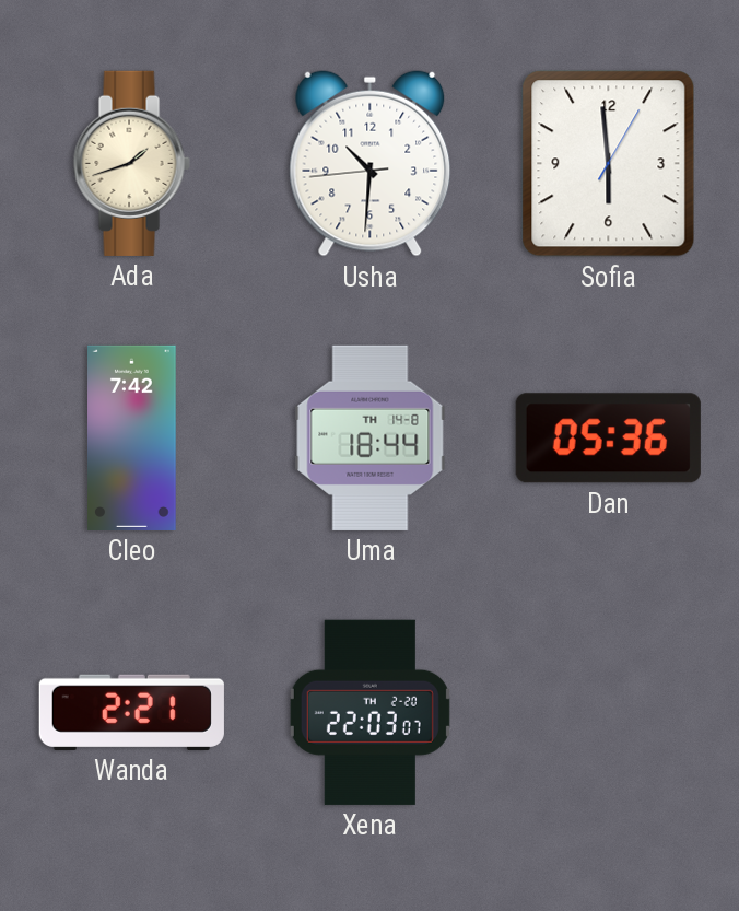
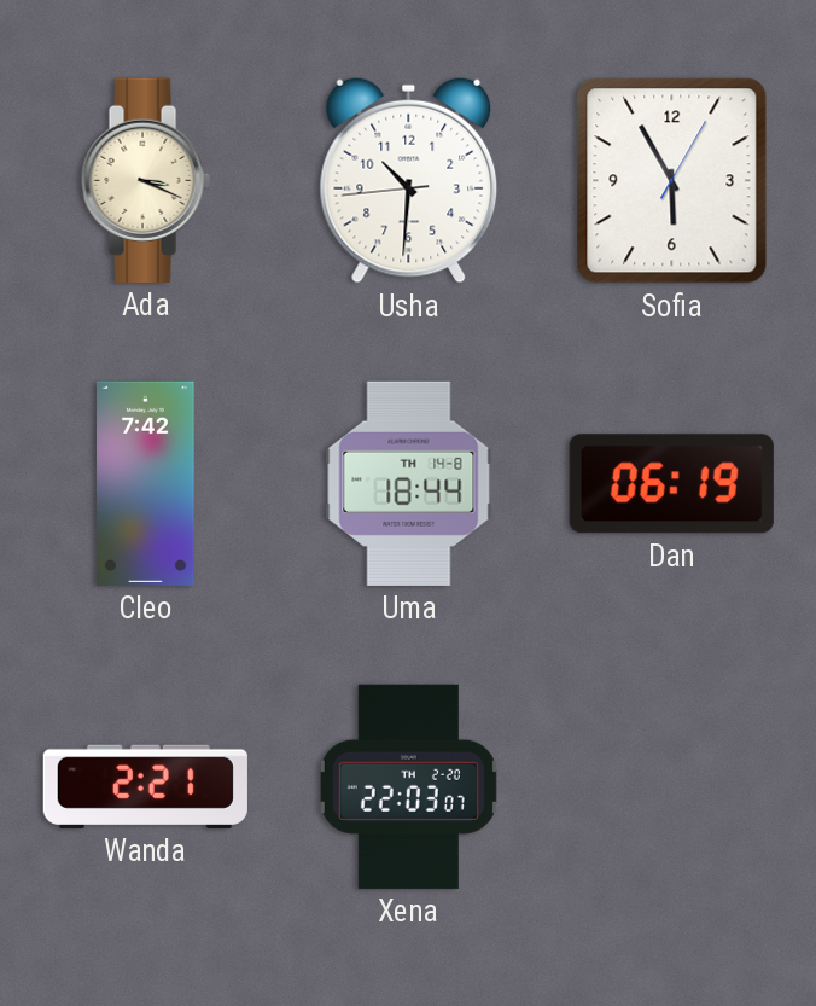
Ada: 1:42 -> 3:19 (145, 180)
Sofia: 5:59 -> 5:55 (672, 181)
Dan: 05:36 -> 06:19 (671, 484)
